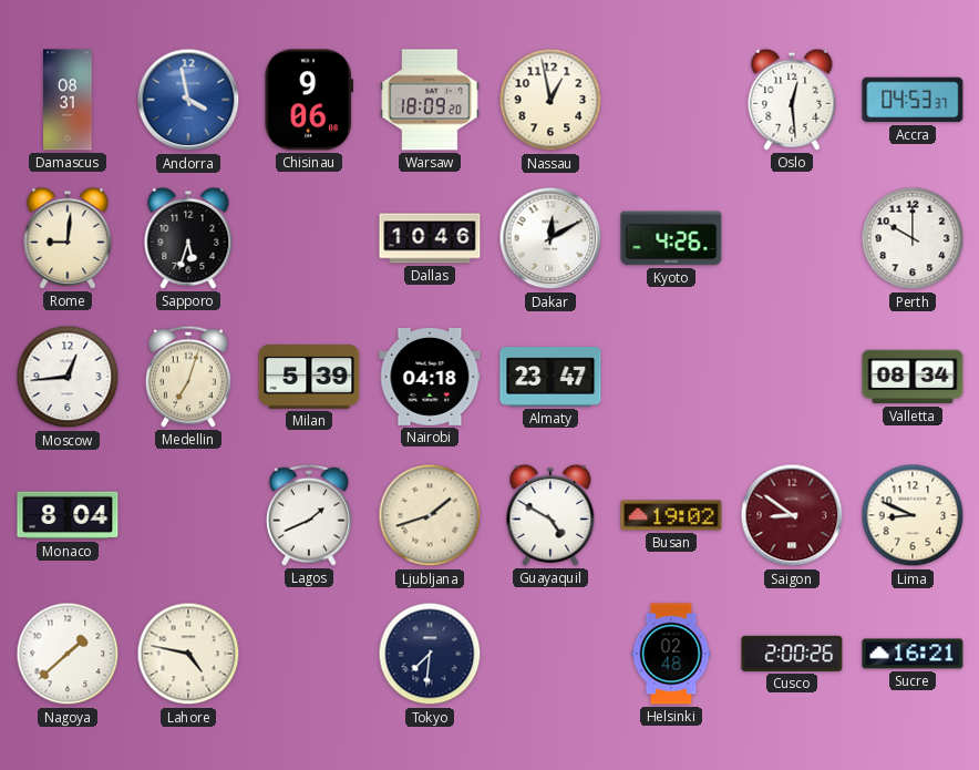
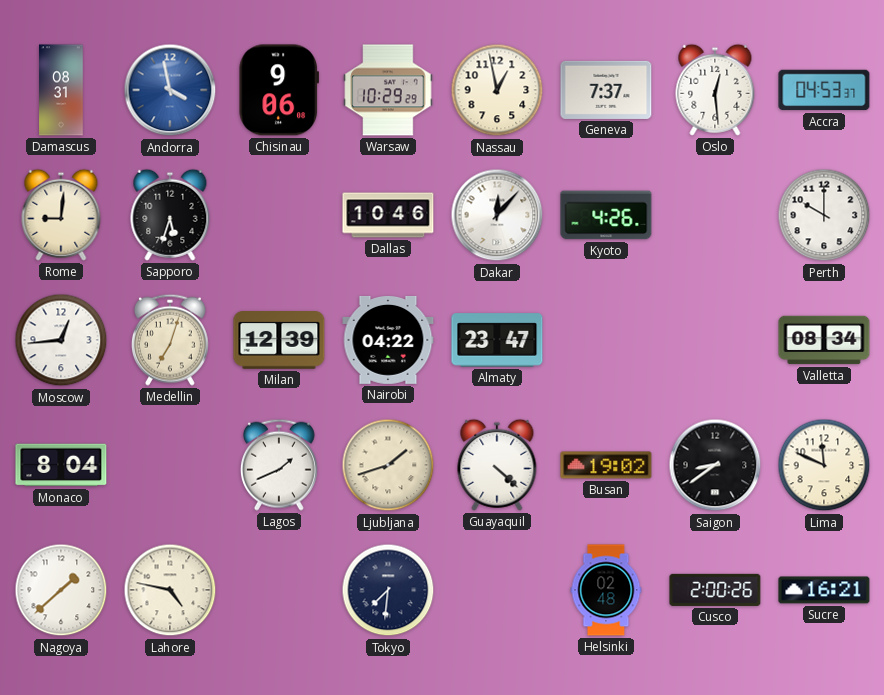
Warsaw: 18:09 -> 10:29 (388, 90)
Geneva: none -> 7:37 (606, 90)
Dakar: 12:10 -> 12:07 (497, 215)
Milan: 5:39 -> 12:39 (279, 340)
Nairobi: 04:18 -> 04:22 (388, 340)
Guayaquil: 4:50 -> 4:22 (497, 465)
Saigon: 8:51 -> 8:39 (715, 465)
Saigon dial: burgundy -> black (715, 465)
Lima: 8:49 -> 11:49 (824, 465)
